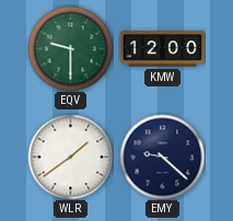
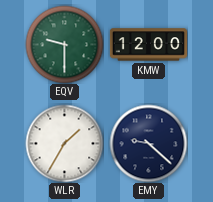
WLR: 1:39 -> 1:35 (64, 143)
